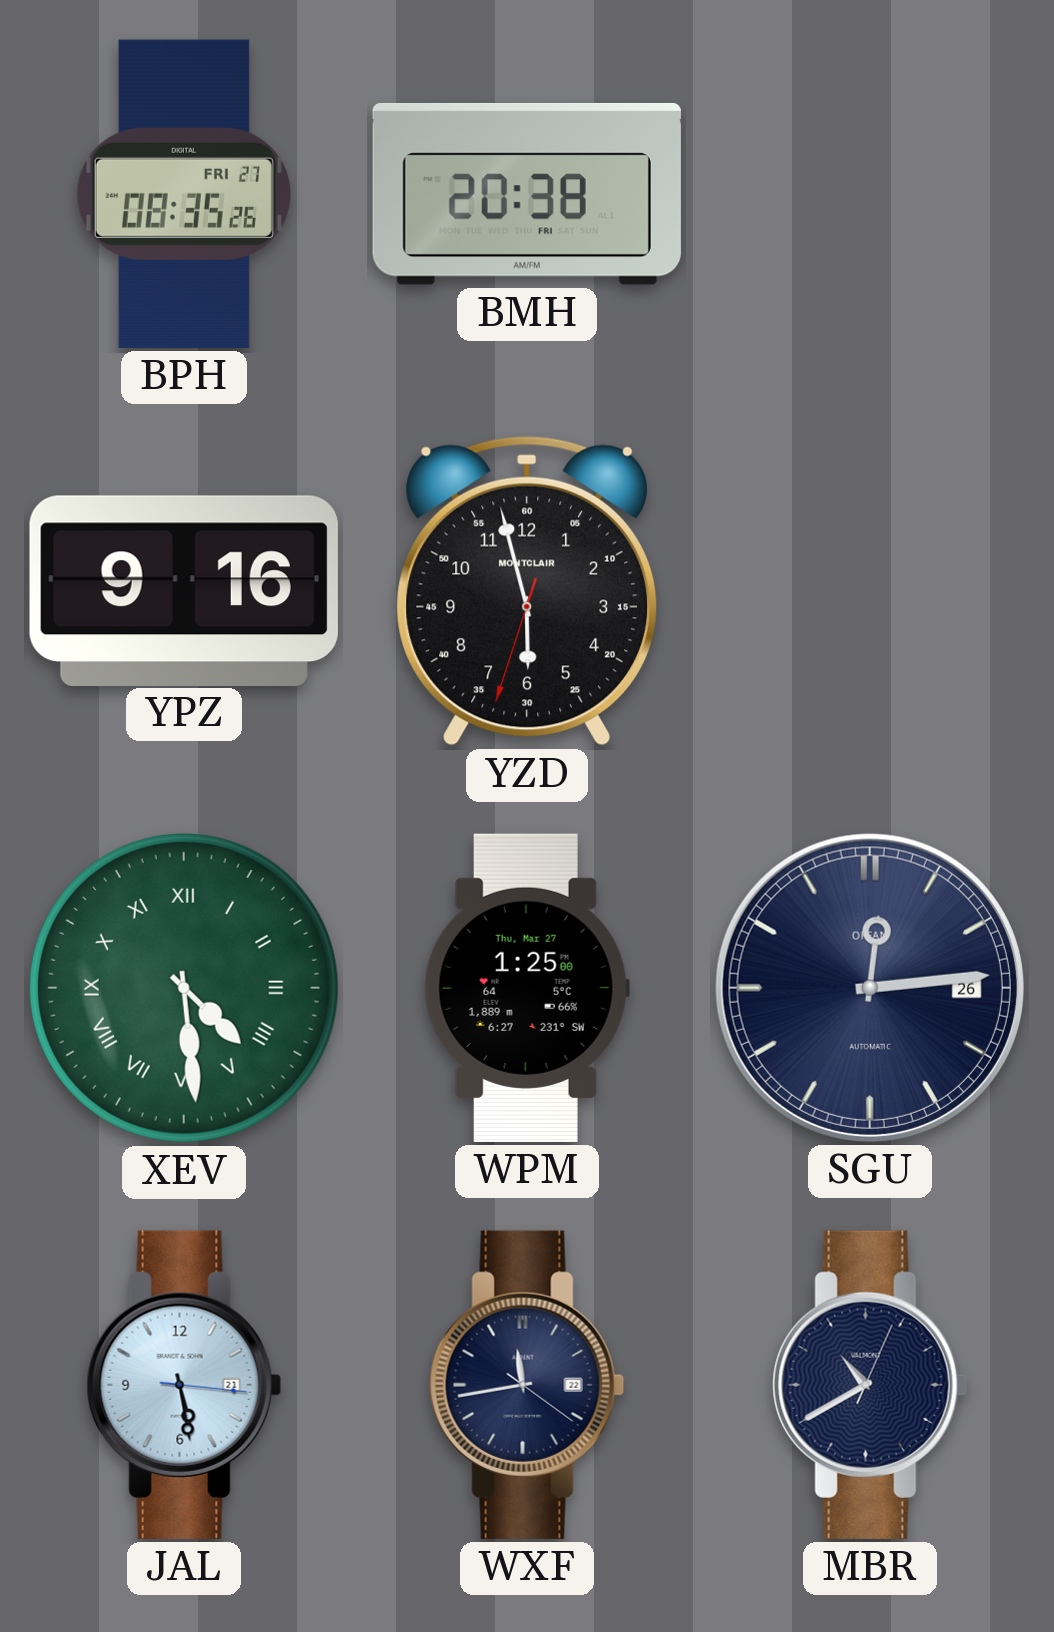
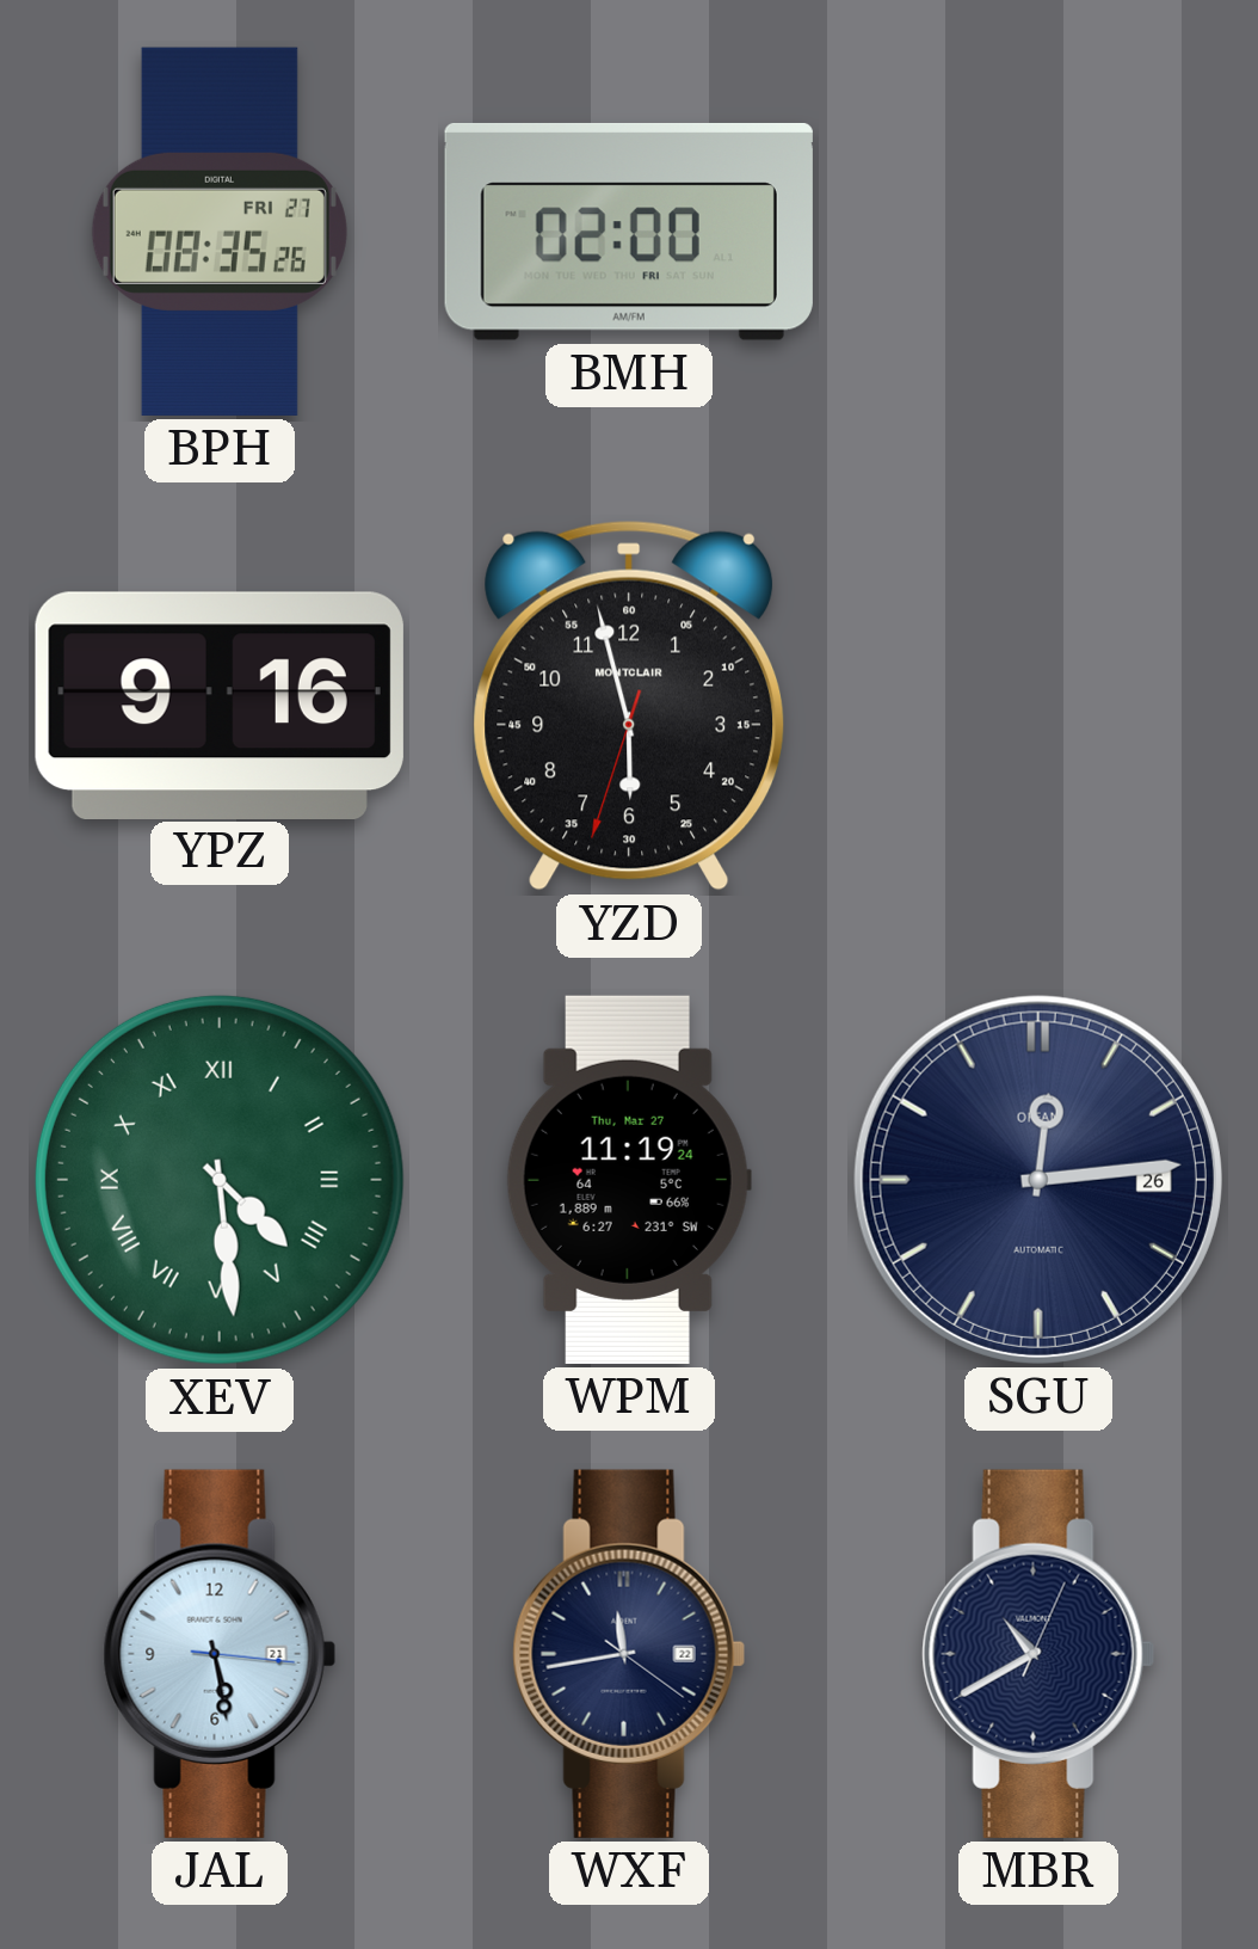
BMH: 20:38 -> 02:00 (629, 232)
WPM: 1:25 -> 11:19 (629, 1180)
